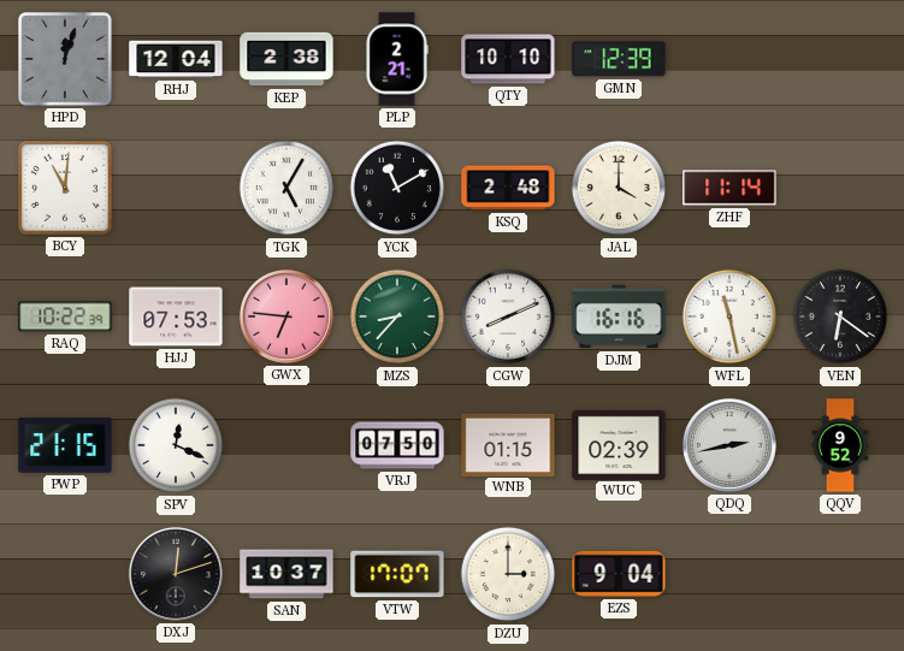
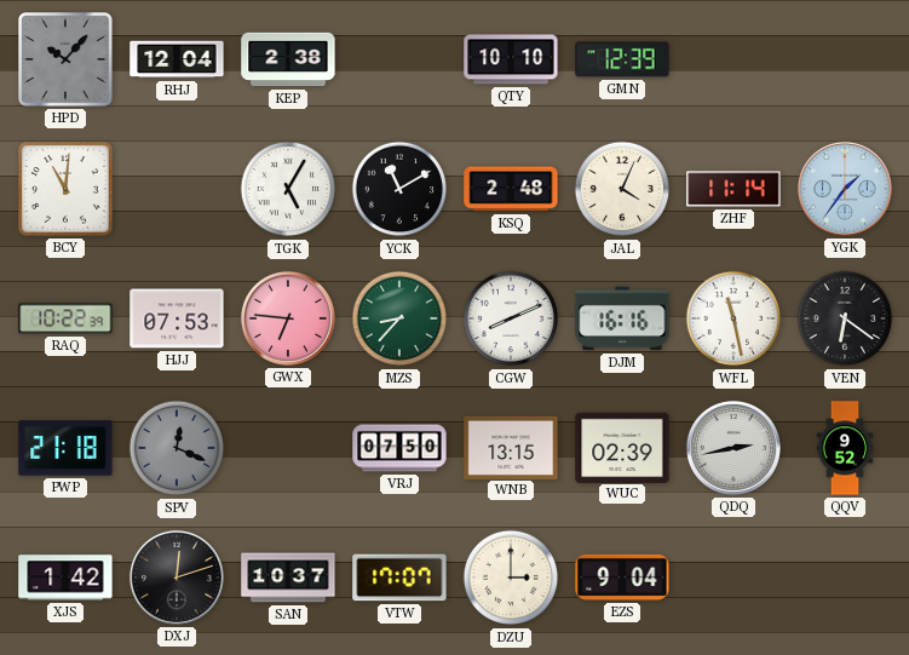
HPD: 12:03 -> 10:07 (67, 61)
PLP: 2:21 -> none (397, 59)
JAL: 4:00 -> 4:04 (622, 189)
YGK: none -> 1:36 (845, 189)
PWP: 21:15 -> 21:18 (65, 448)
SPV dial: white -> grey (177, 448)
WNB: 01:15 -> 13:15 (511, 447)
XJS: none -> 1:42 (65, 578)
